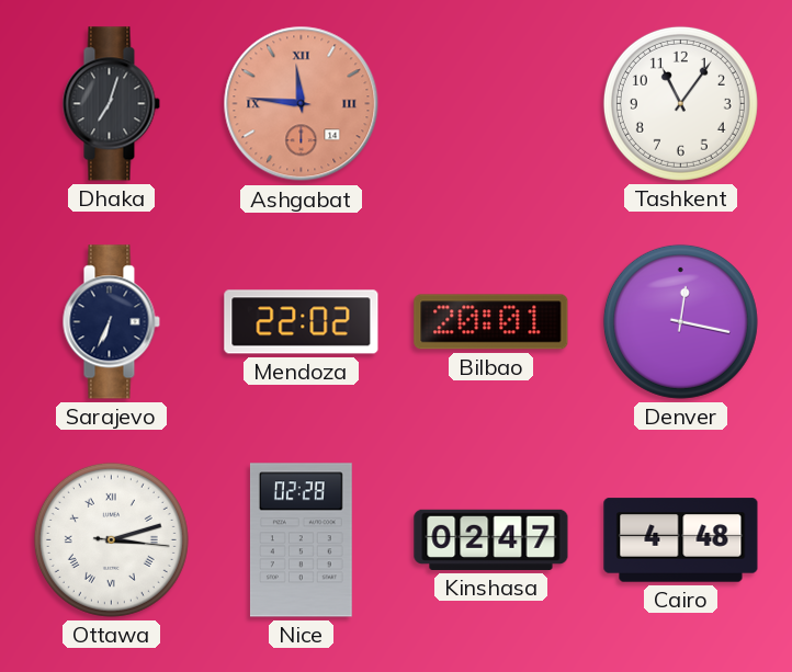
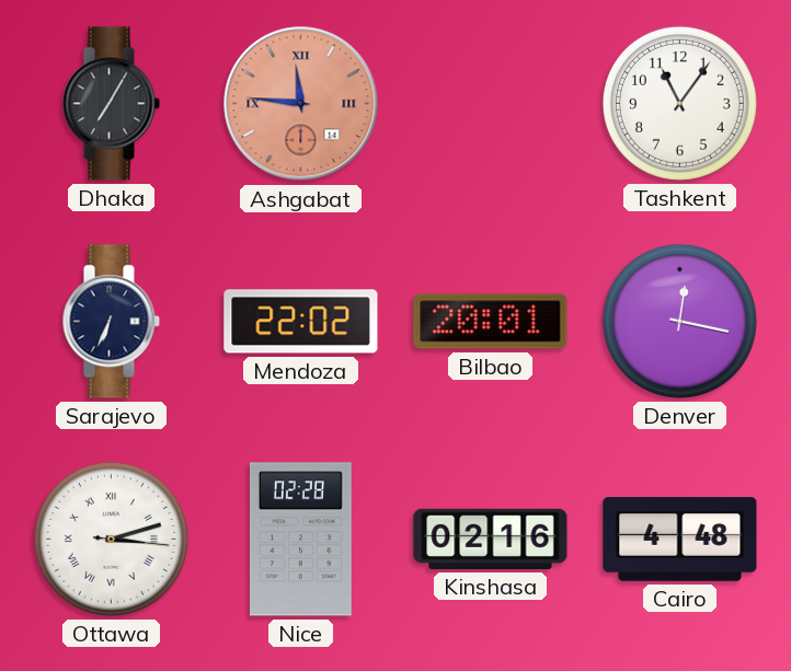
Dhaka: 7:03 -> 7:05 (111, 104)
Kinshasa: 02:47 -> 02:16 (491, 539)
